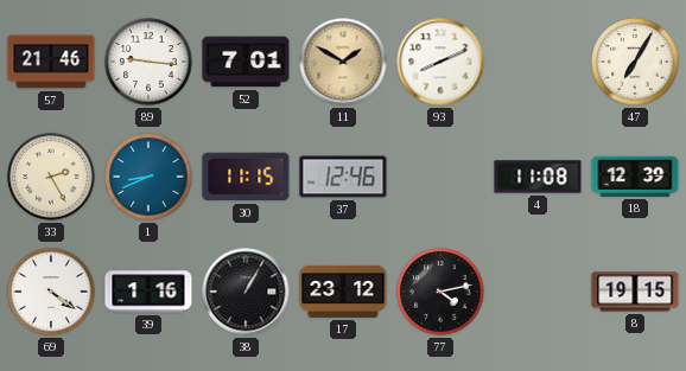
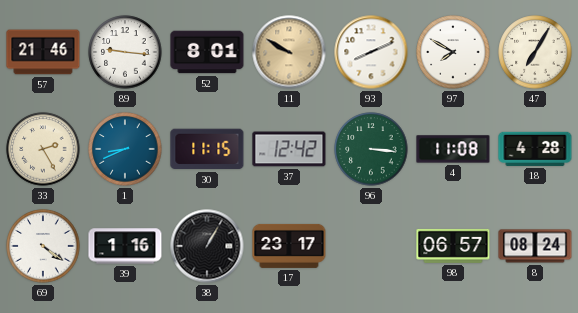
52: 7:01 -> 8:01 (207, 52)
11: 1:50 -> 9:50 (289, 52)
97: none -> 7:50 (453, 52)
37: 12:46 -> 12:42 (289, 149)
96: none -> 3:16 (371, 149)
18: 12:39 -> 4:28 (535, 149)
17: 23:12 -> 23:17 (289, 246)
77: 4:13 -> none (440, 292)
98: none -> 06:57 (453, 246)
8: 19:15 -> 08:24 (535, 246)
